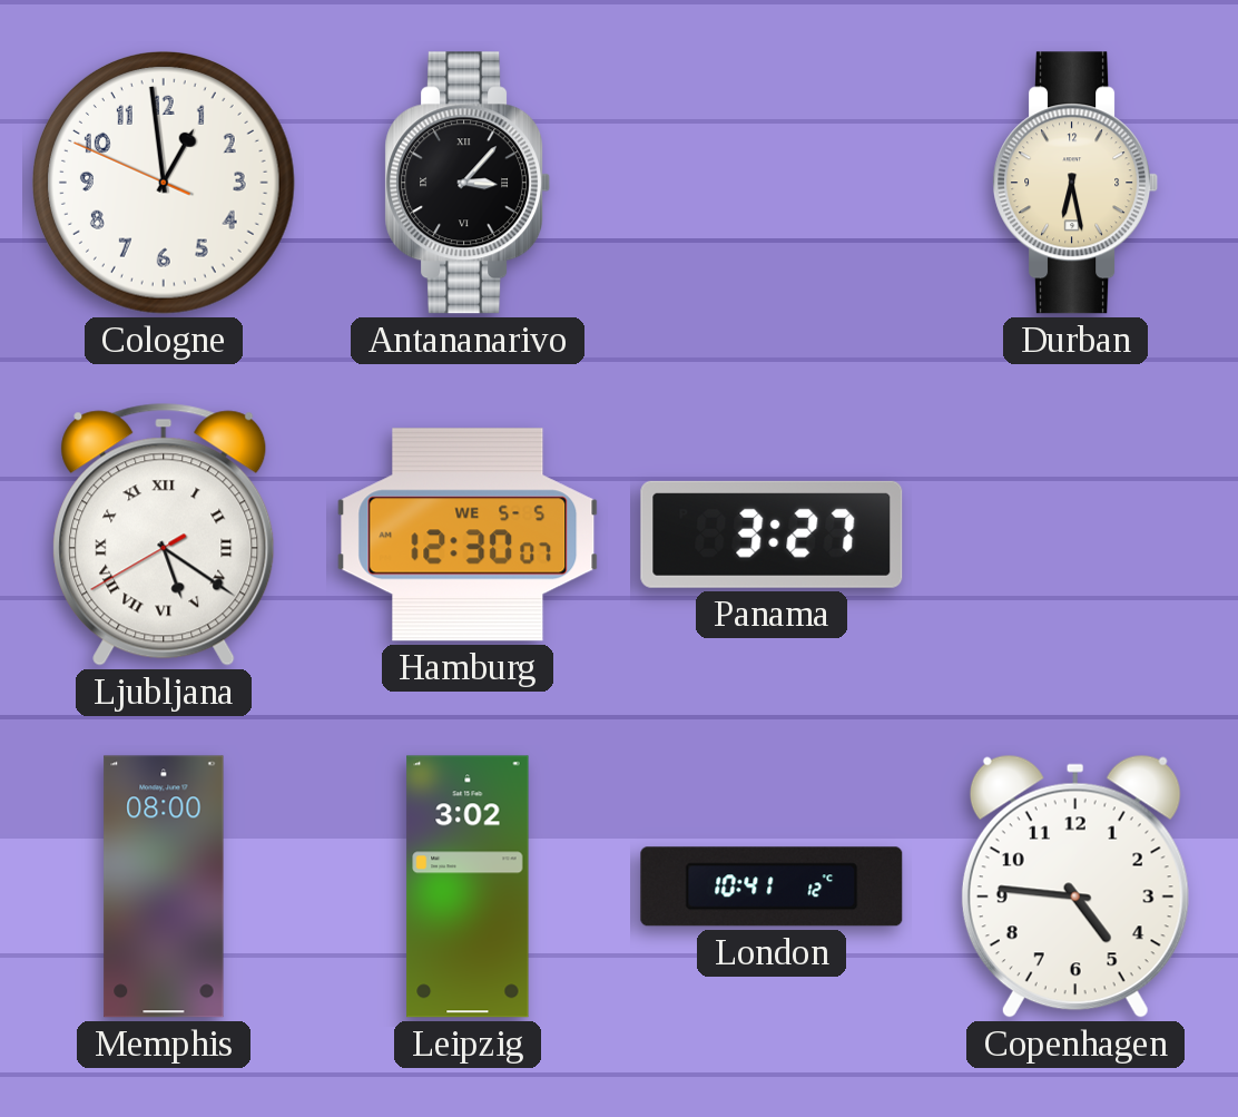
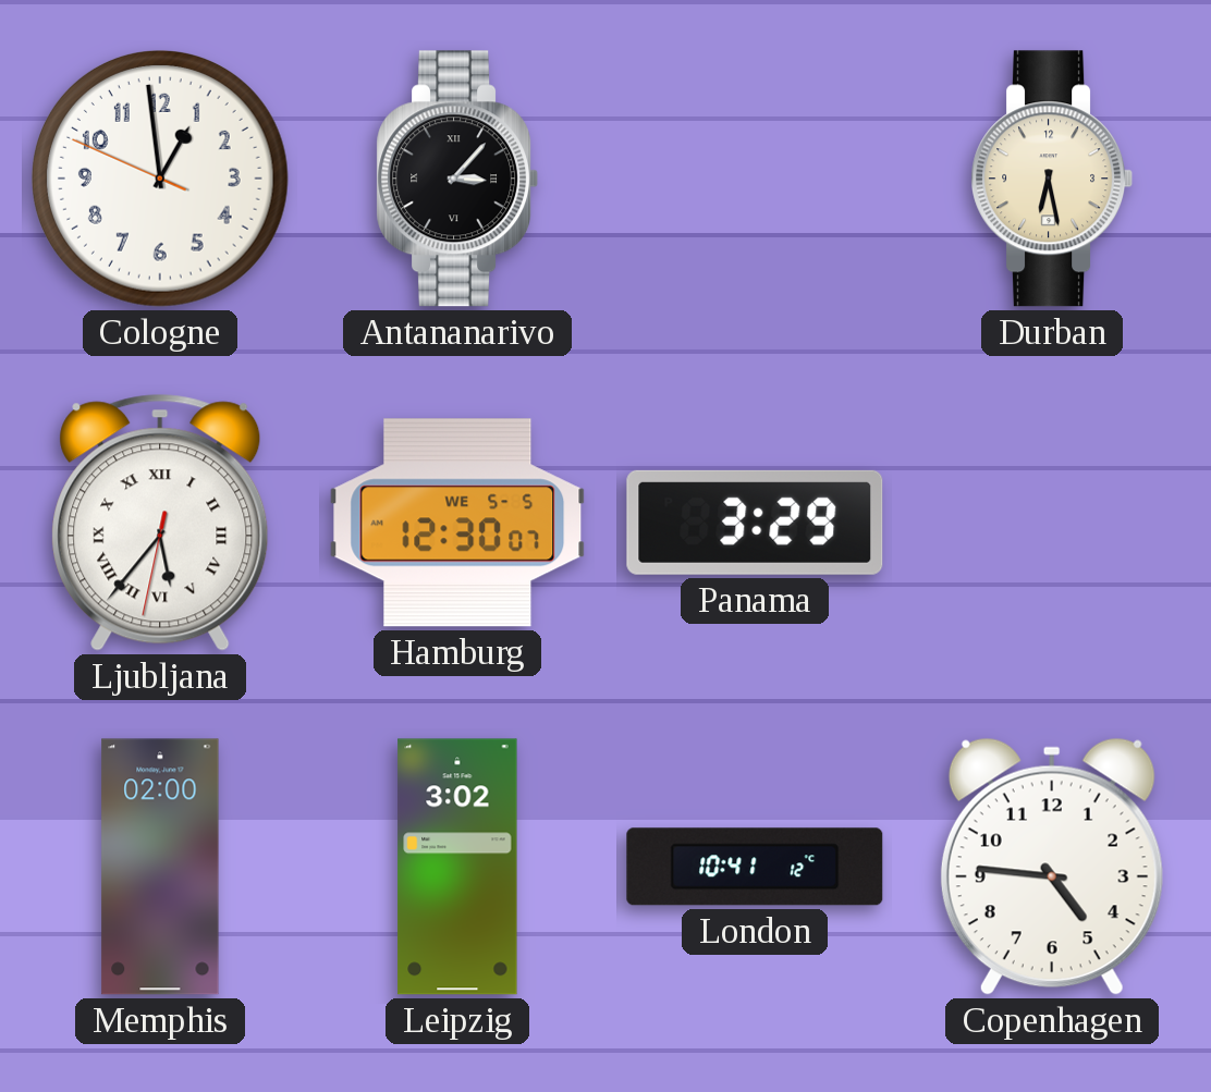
Ljubljana: 5:20 -> 5:36 (160, 523)
Panama: 3:27 -> 3:29 (755, 523)
Memphis: 08:00 -> 02:00 (160, 867)
